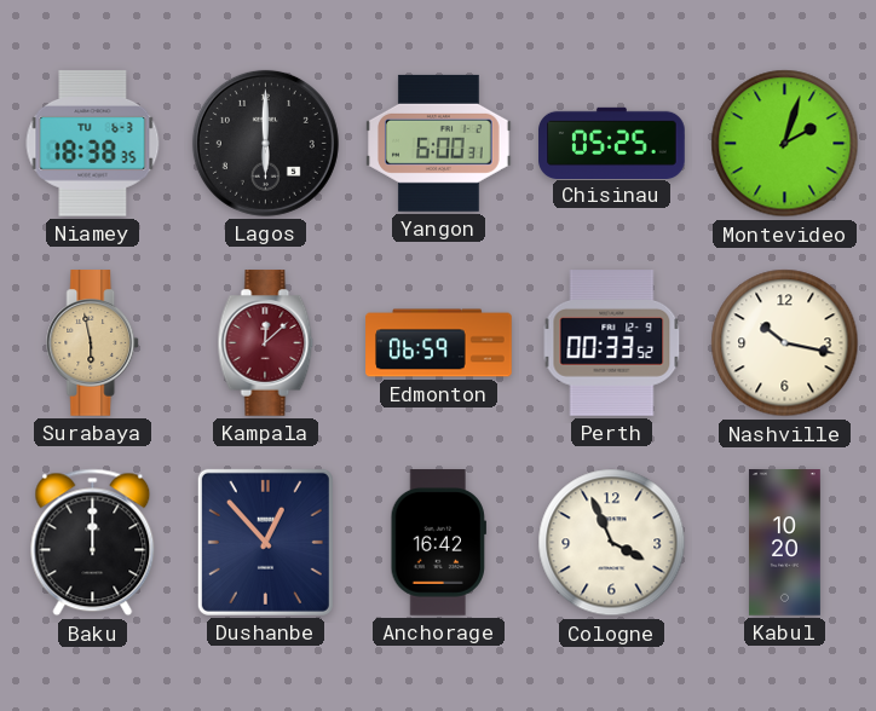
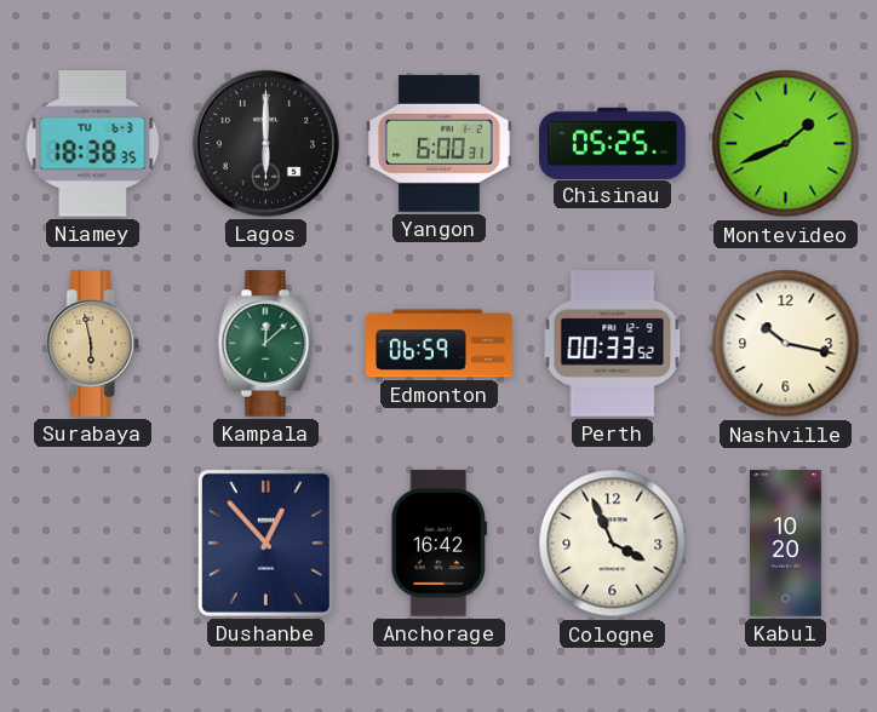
Montevideo: 2:03 -> 1:41 (786, 144)
Kampala dial: burgundy -> green (266, 344)
Baku: 12:00 -> none (93, 543)
